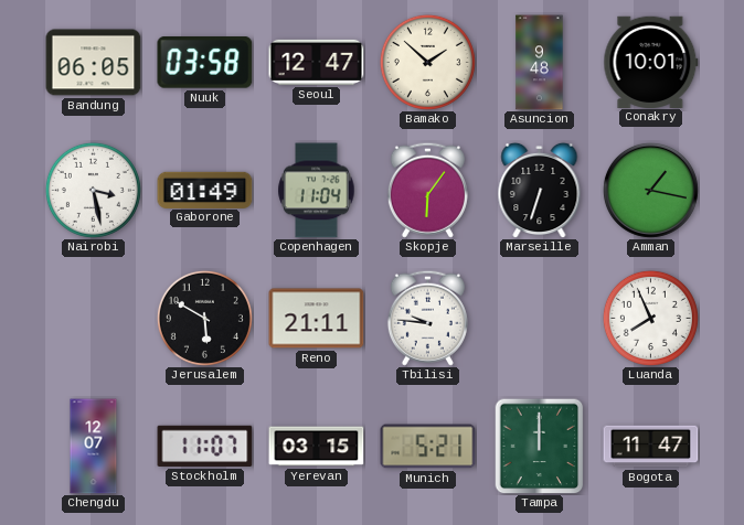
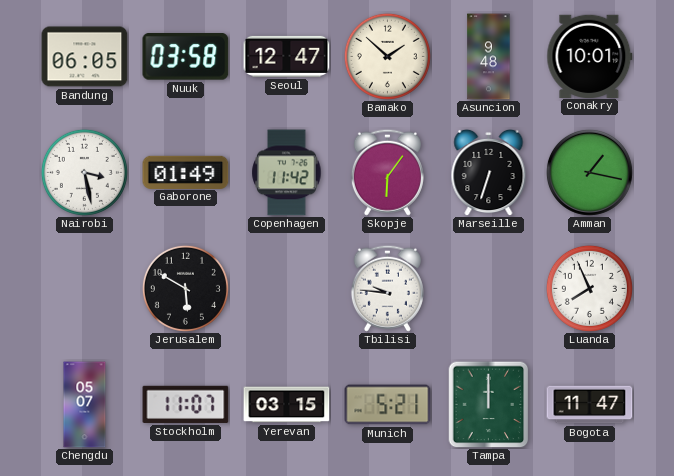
Copenhagen: 11:04 -> 11:42 (287, 173)
Reno: 21:11 -> none (317, 319)
Chengdu: 12:07 -> 05:07 (85, 405)
